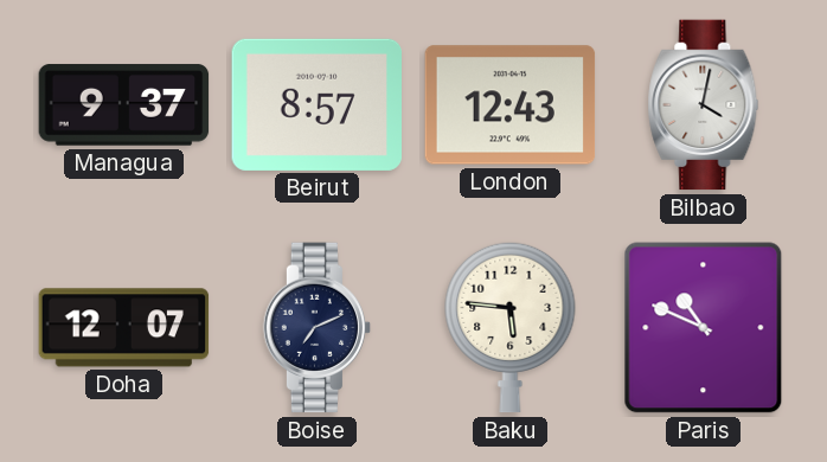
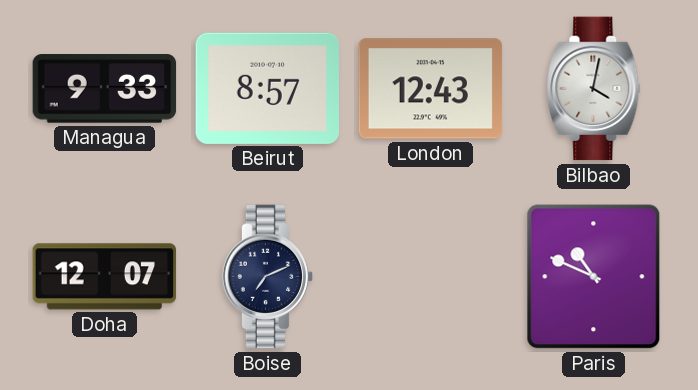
Managua: 9:37 -> 9:33 (105, 89)
Baku: 5:46 -> none (511, 327)
